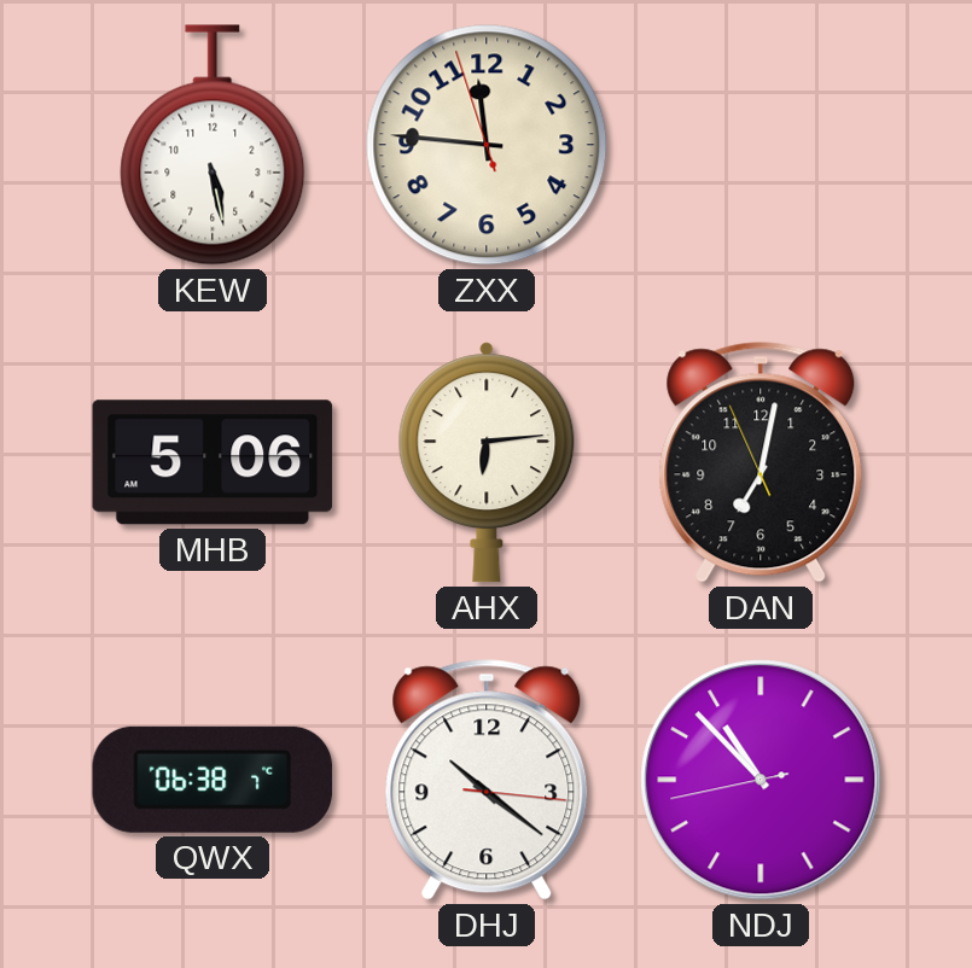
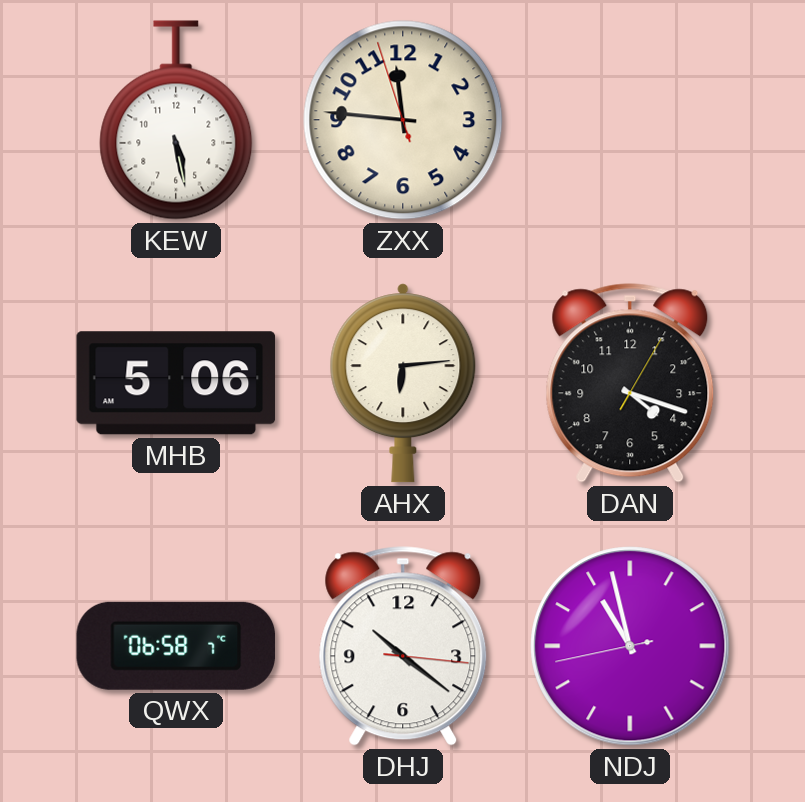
DAN: 7:01 -> 4:18 (630, 383)
QWX: 06:38 -> 06:58 (176, 646)
NDJ: 10:52 -> 10:57 (630, 646)
